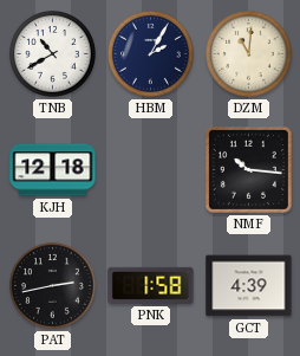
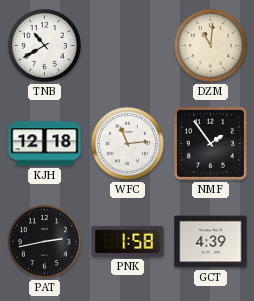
HBM: 2:05 -> none (150, 53)
WFC: none -> 11:14 (127, 143)
NMF: 10:16 -> 1:54 (210, 143)
